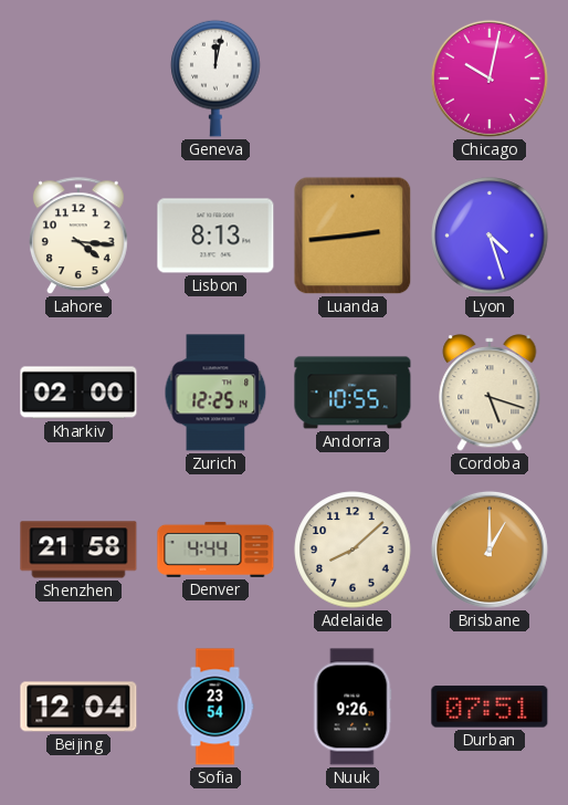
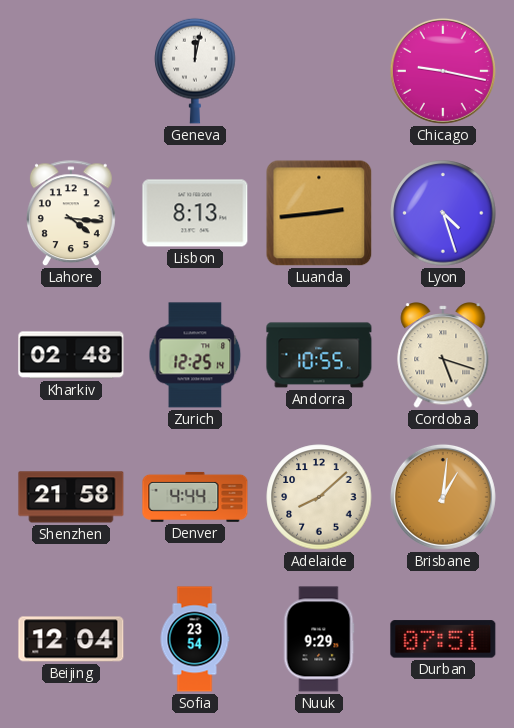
Chicago: 10:02 -> 9:17 (443, 71)
Kharkiv: 02:00 -> 02:48 (71, 355)
Brisbane: 1:00 -> 1:01 (443, 497)
Nuuk: 9:26 -> 9:29 (319, 639)
